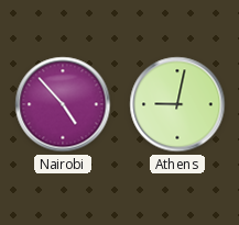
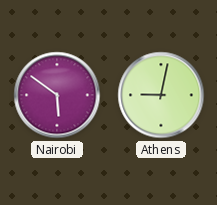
Nairobi: 4:53 -> 5:51 (57, 95)
